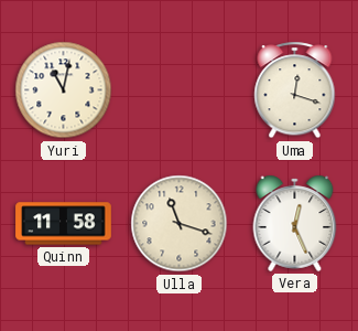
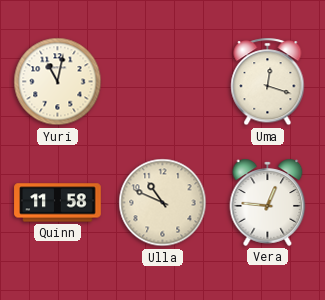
Ulla: 11:18 -> 10:49 (163, 203)
Vera: 12:26 -> 12:46 (268, 202)
